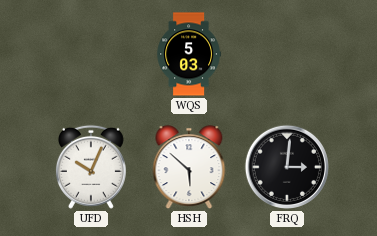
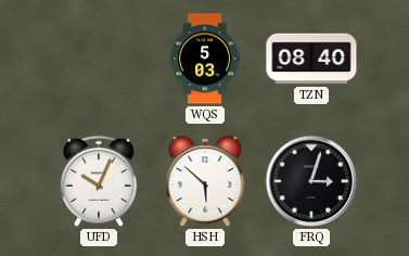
TZN: none -> 08:40 (311, 59)
FRQ: 3:01 -> 3:03 (311, 181)
